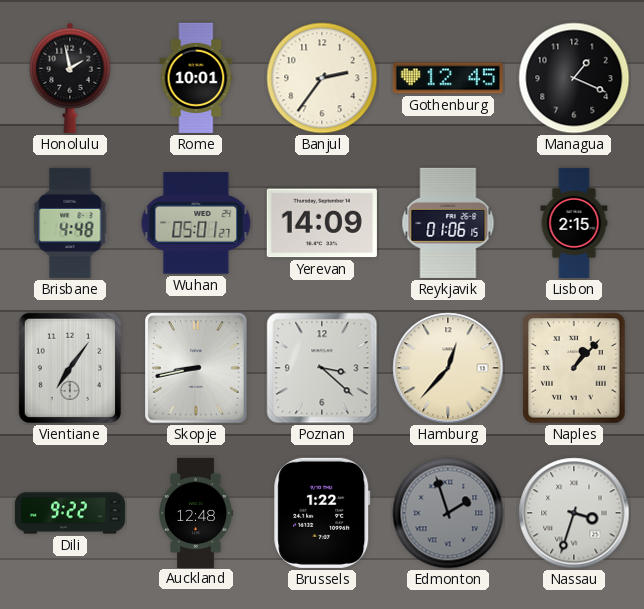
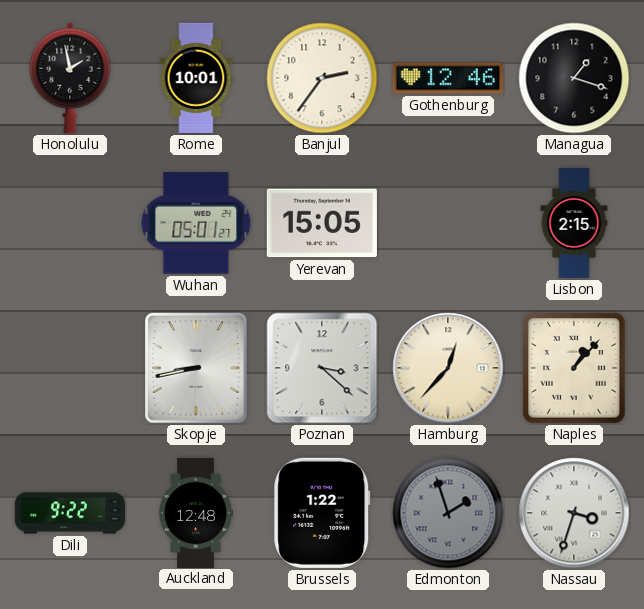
Gothenburg: 12:45 -> 12:46 (448, 78)
Managua: 1:19 -> 1:18 (574, 78)
Brisbane: 4:48 -> none (70, 223)
Yerevan: 14:09 -> 15:05 (322, 223)
Reykjavik: 01:06 -> none (448, 223)
Vientiane: 7:06 -> none (70, 368)
